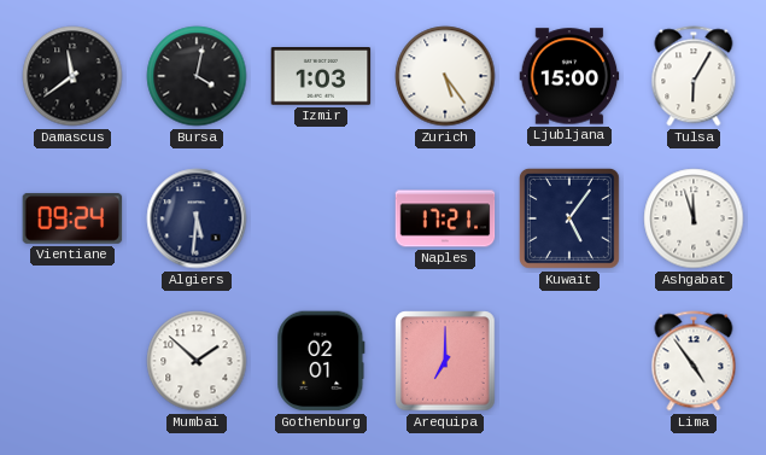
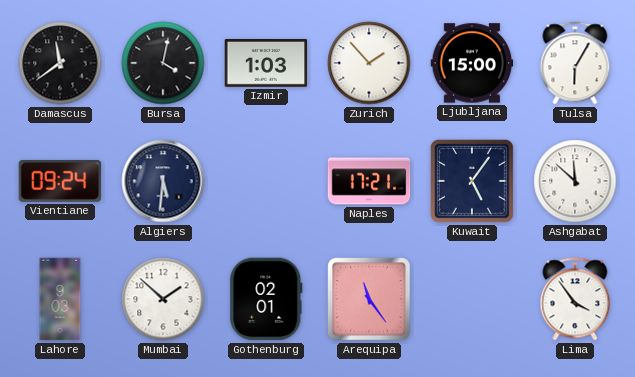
Zurich: 5:24 -> 1:53 (369, 63)
Ashgabat: 11:57 -> 11:52 (575, 181)
Lahore: none -> 9:03 (60, 299)
Arequipa: 7:00 -> 11:24 (369, 299)
Lima: 4:54 -> 3:54 (575, 299)
